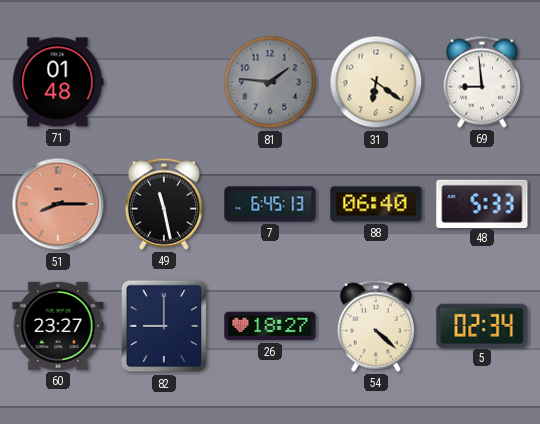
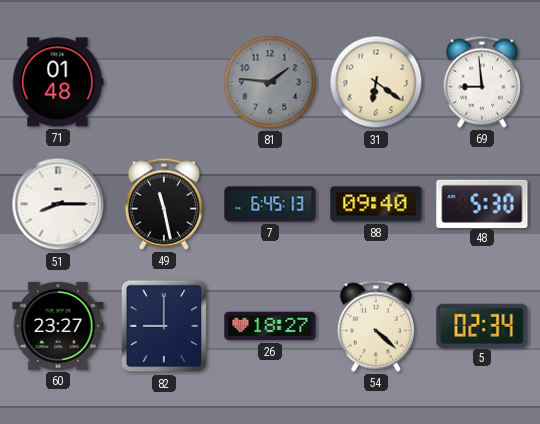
51 dial: salmon -> white (58, 204)
88: 06:40 -> 09:40 (376, 204)
48: 5:33 -> 5:30 (482, 203)
